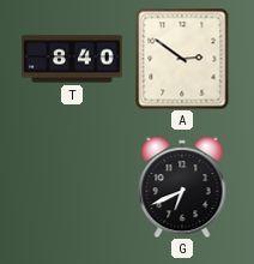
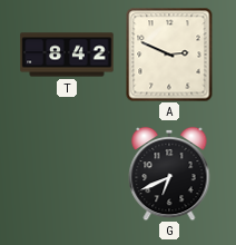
T: 8:40 -> 8:42 (67, 55)
A: 2:51 -> 2:49 (169, 55)
